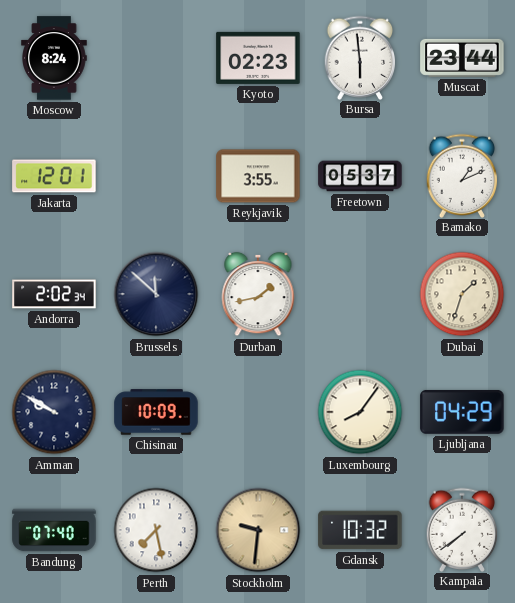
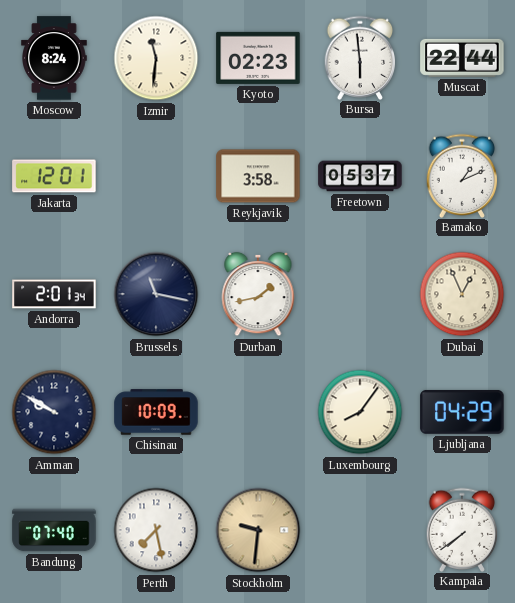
Izmir: none -> 11:31 (156, 58)
Muscat: 23:44 -> 22:44 (462, 58)
Reykjavik: 3:55 -> 3:58 (258, 176)
Andorra: 2:02 -> 2:01 (54, 294)
Brussels: 11:52 -> 11:17 (156, 294)
Dubai: 1:33 -> 12:56 (462, 294)
Gdansk: 10:32 -> none (360, 530)
